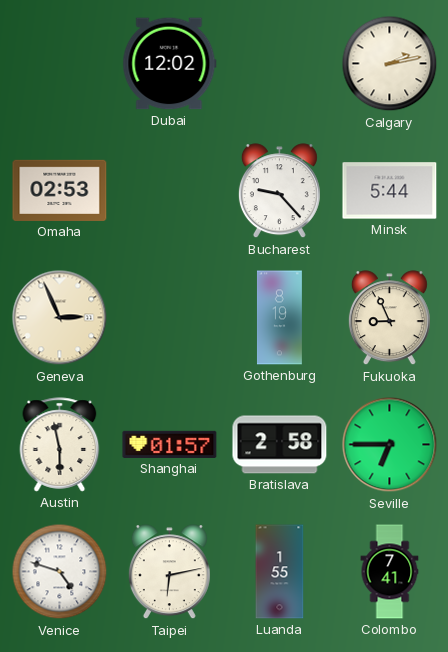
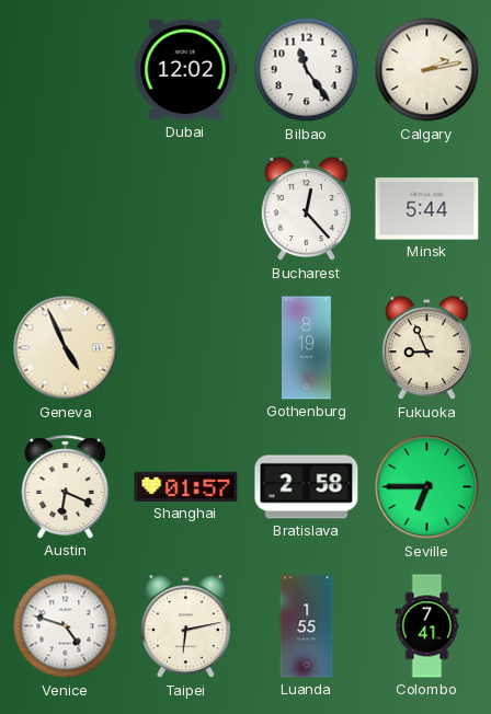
Bilbao: none -> 11:24 (307, 70)
Omaha: 02:53 -> none (60, 190)
Bucharest: 9:23 -> 12:23 (306, 209)
Geneva: 2:56 -> 4:56 (66, 348)
Austin: 5:58 -> 6:19 (66, 487)
